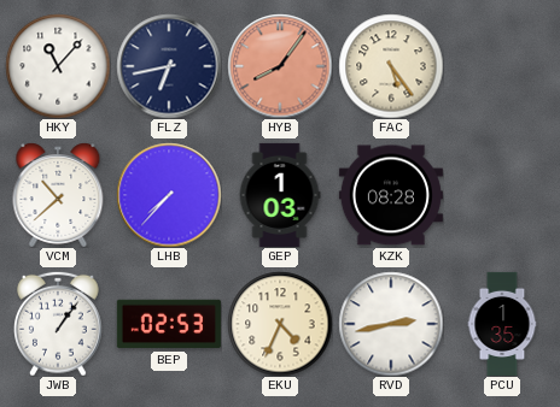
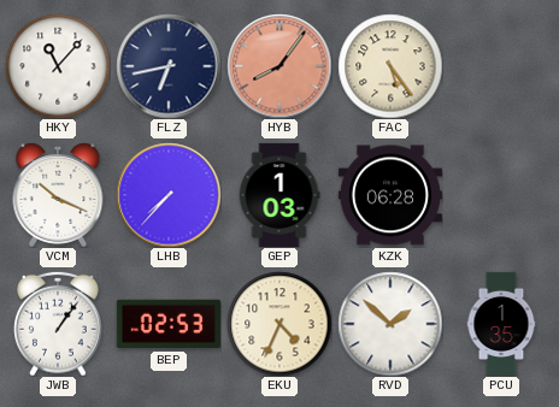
VCM: 10:38 -> 10:19 (58, 195)
KZK: 08:28 -> 06:28 (390, 195)
RVD: 2:43 -> 1:52 (390, 324)
